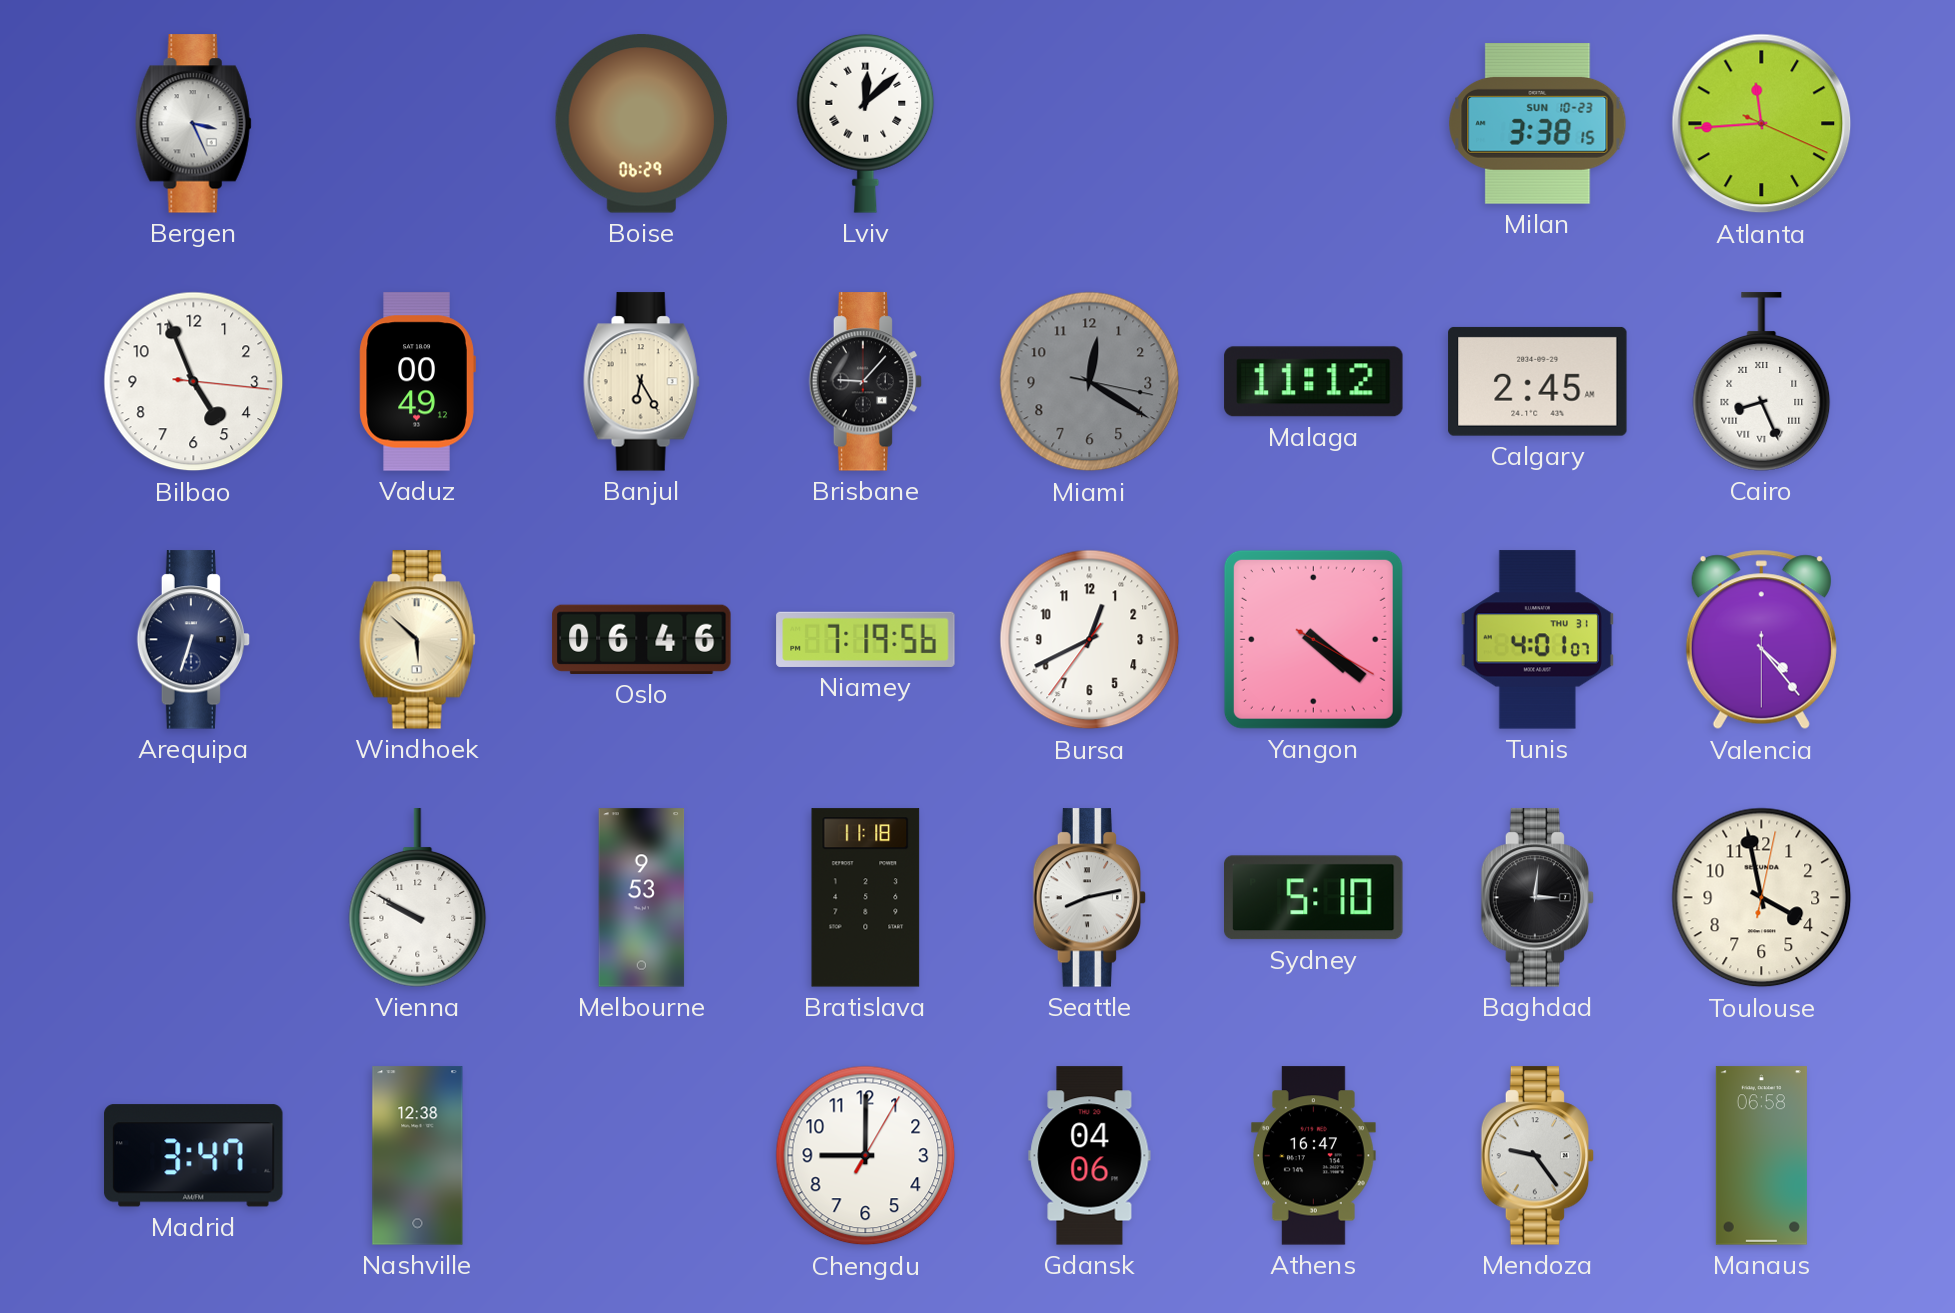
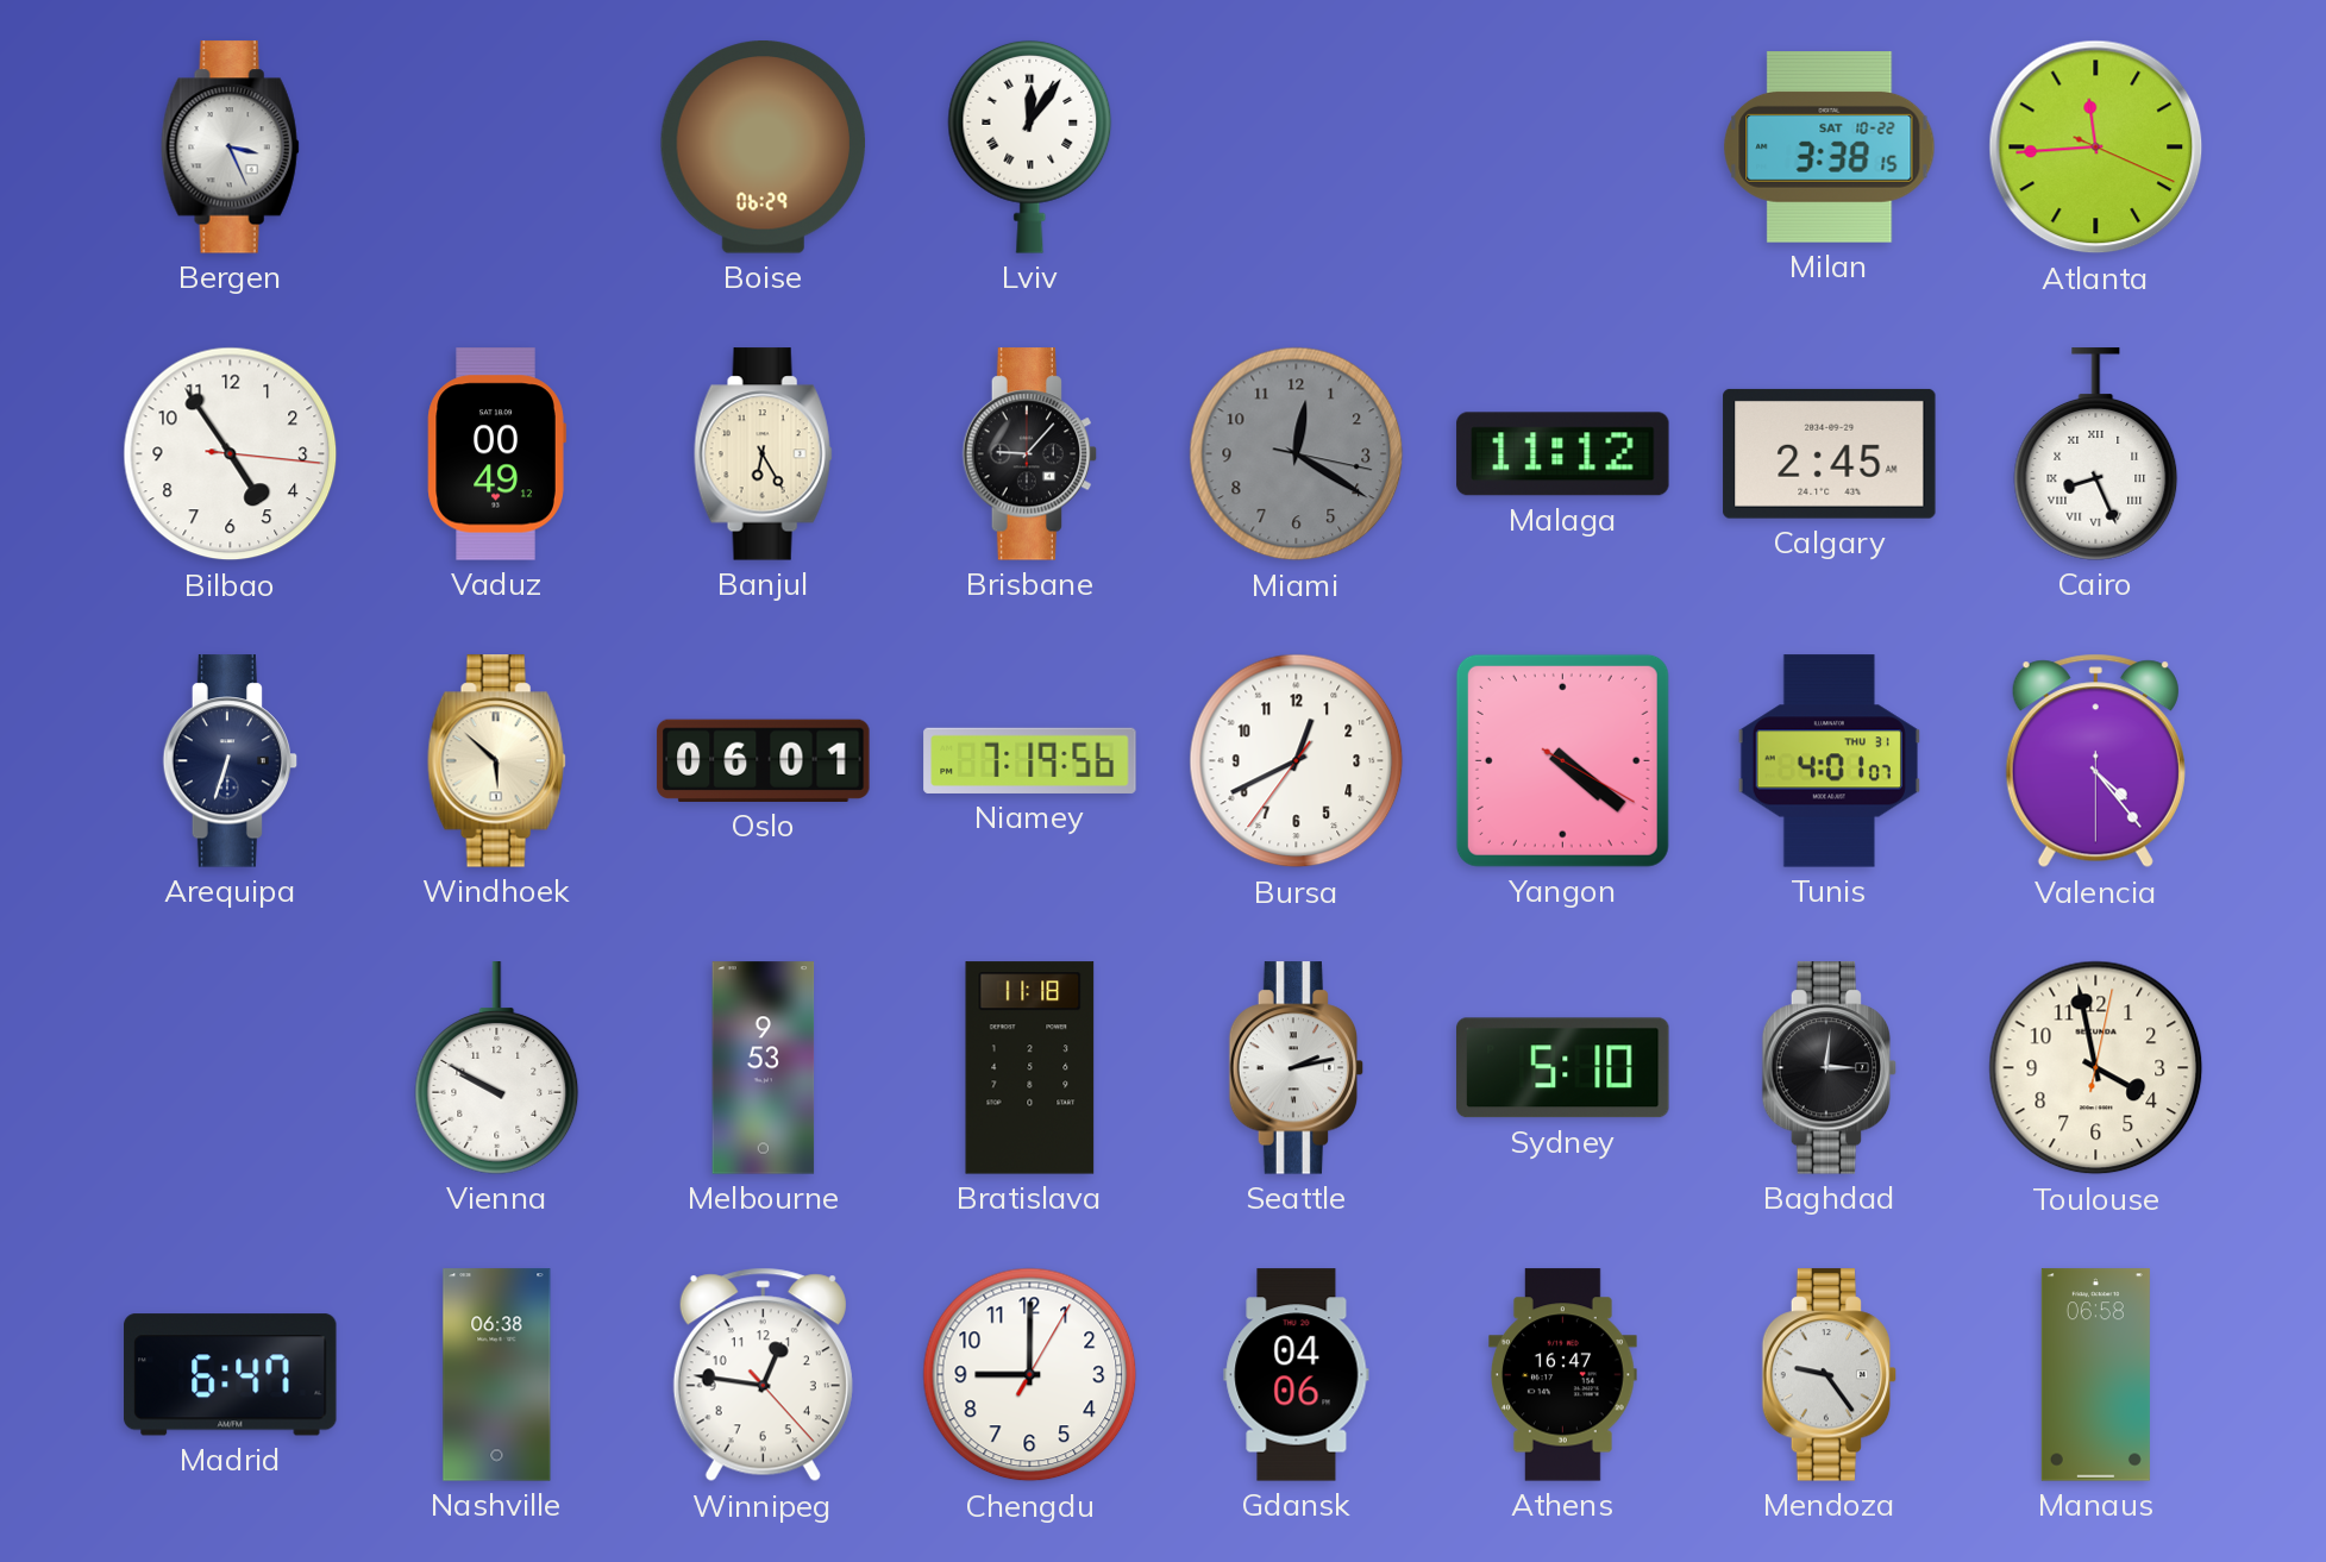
Lviv: 12:08 -> 12:06 (1030, 146)
Milan date: SUN 10-23 -> SAT 10-22 (1830, 148)
Bilbao: 4:56 -> 4:54 (231, 454)
Oslo: 06:46 -> 06:01 (764, 760)
Seattle: 8:13 -> 2:13 (1297, 1068)
Madrid: 3:47 -> 6:47 (231, 1375)
Nashville: 12:38 -> 06:38 (497, 1375)
Winnipeg: none -> 12:46 (763, 1375)
